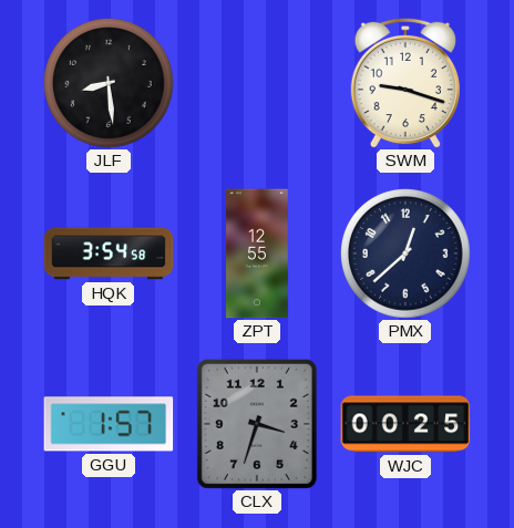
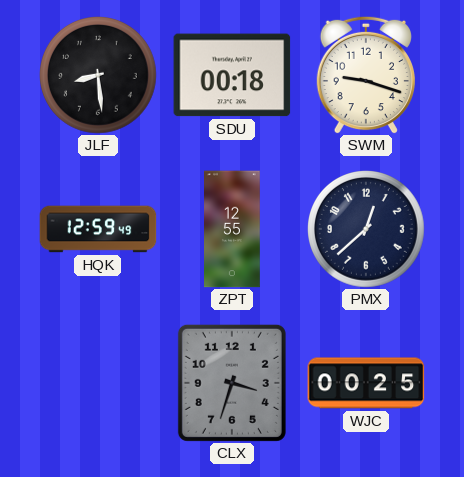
SDU: none -> 00:18 (232, 75)
HQK: 3:54 -> 12:59 (98, 229)
GGU: 1:57 -> none (109, 424)
